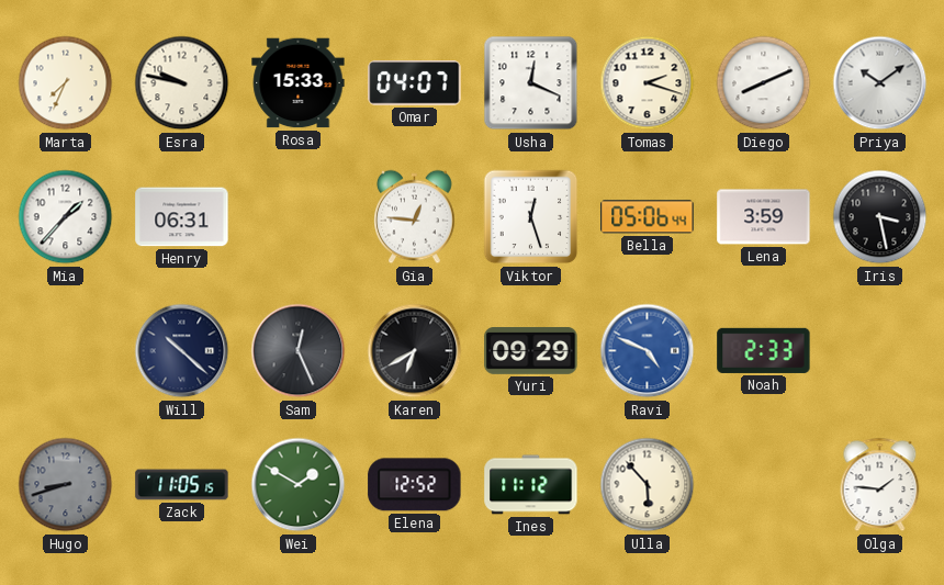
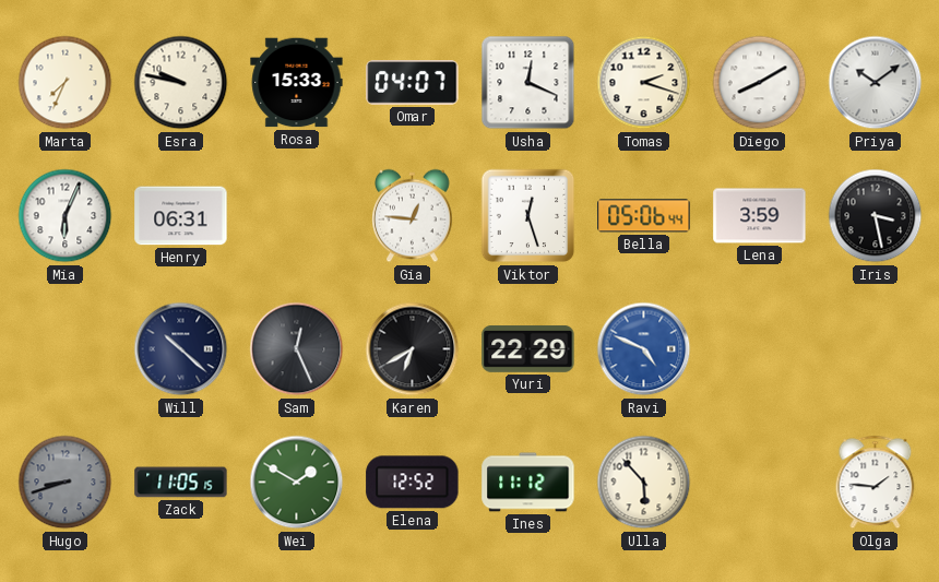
Diego: 8:11 -> 8:10 (760, 83)
Mia: 1:37 -> 6:04 (66, 216)
Yuri: 09:29 -> 22:29 (528, 349)
Noah: 2:33 -> none (764, 350)
